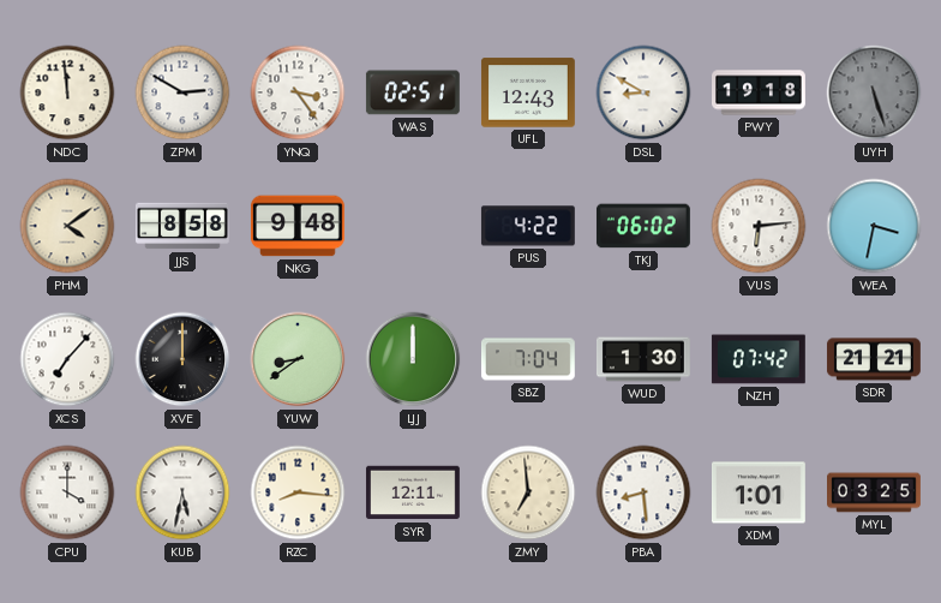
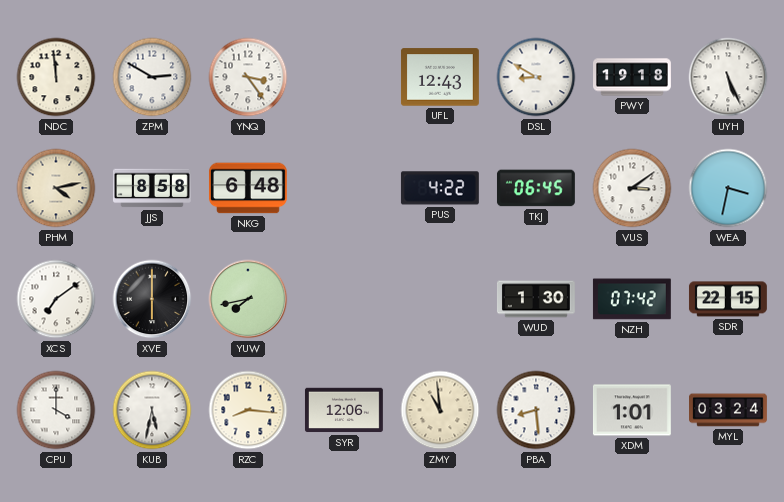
WAS: 02:51 -> none (413, 92)
UYH: 5:27 -> 5:26 (728, 77)
UYH dial: grey -> white (728, 77)
PHM: 4:09 -> 4:13 (56, 188)
NKG: 9:48 -> 6:48 (248, 188)
TKJ: 06:02 -> 06:45 (536, 188)
VUS: 6:14 -> 3:09 (632, 188)
XCS: 7:07 -> 7:09 (56, 299)
XVE: 12:00 -> 6:00 (152, 299)
YUW: 8:39 -> 7:43 (248, 299)
LJJ: 12:00 -> none (413, 359)
SBZ: 7:04 -> none (528, 359)
SDR: 21:21 -> 22:15 (728, 299)
SYR: 12:11 -> 12:06 (344, 410)
ZMY: 6:59 -> 10:59 (440, 410)
MYL: 03:25 -> 03:24 (729, 410)
